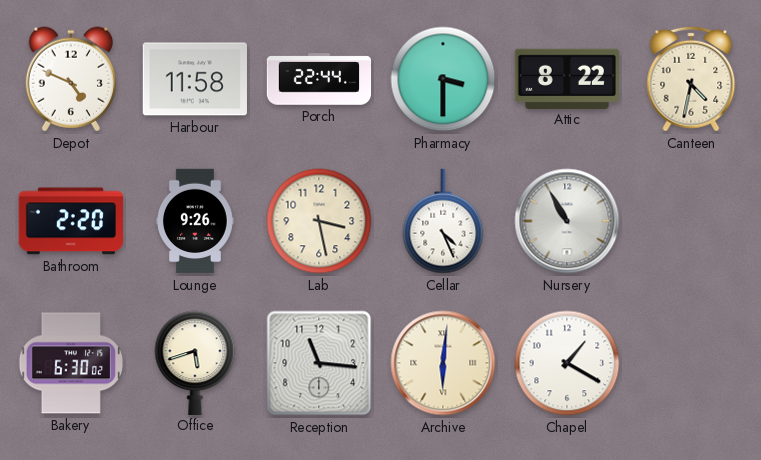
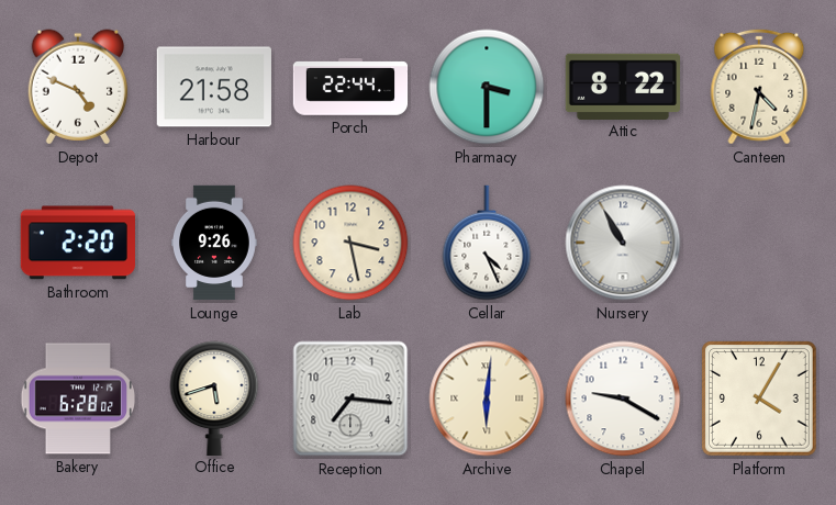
Harbour: 11:58 -> 21:58 (214, 87)
Bakery: 6:30 -> 6:28 (78, 399)
Reception: 11:16 -> 7:16 (350, 399)
Chapel: 1:20 -> 9:20 (623, 399)
Platform: none -> 4:05 (759, 400)
